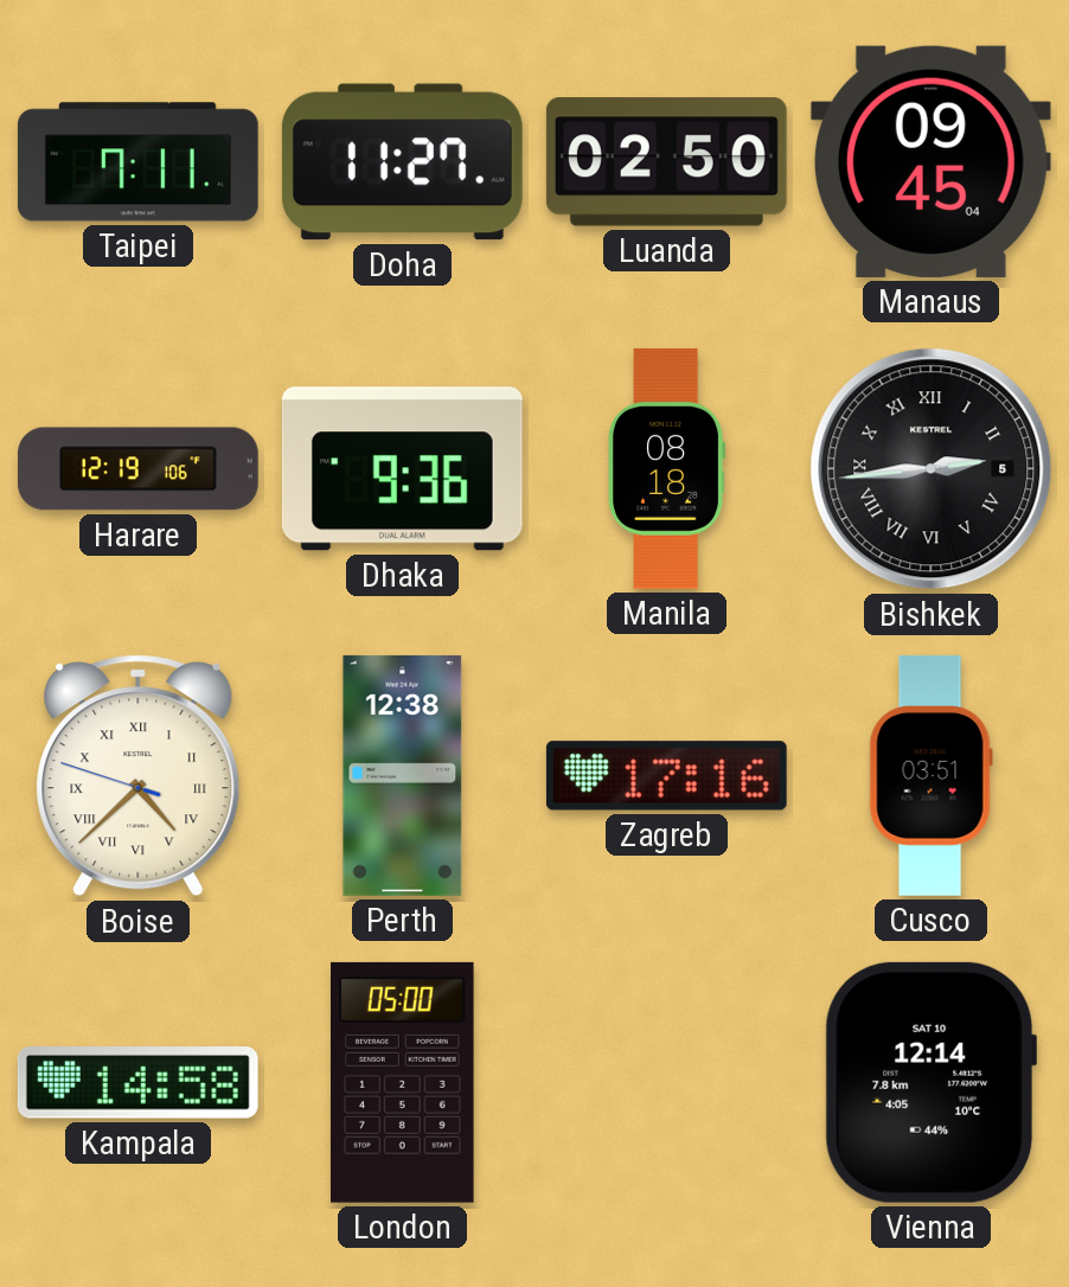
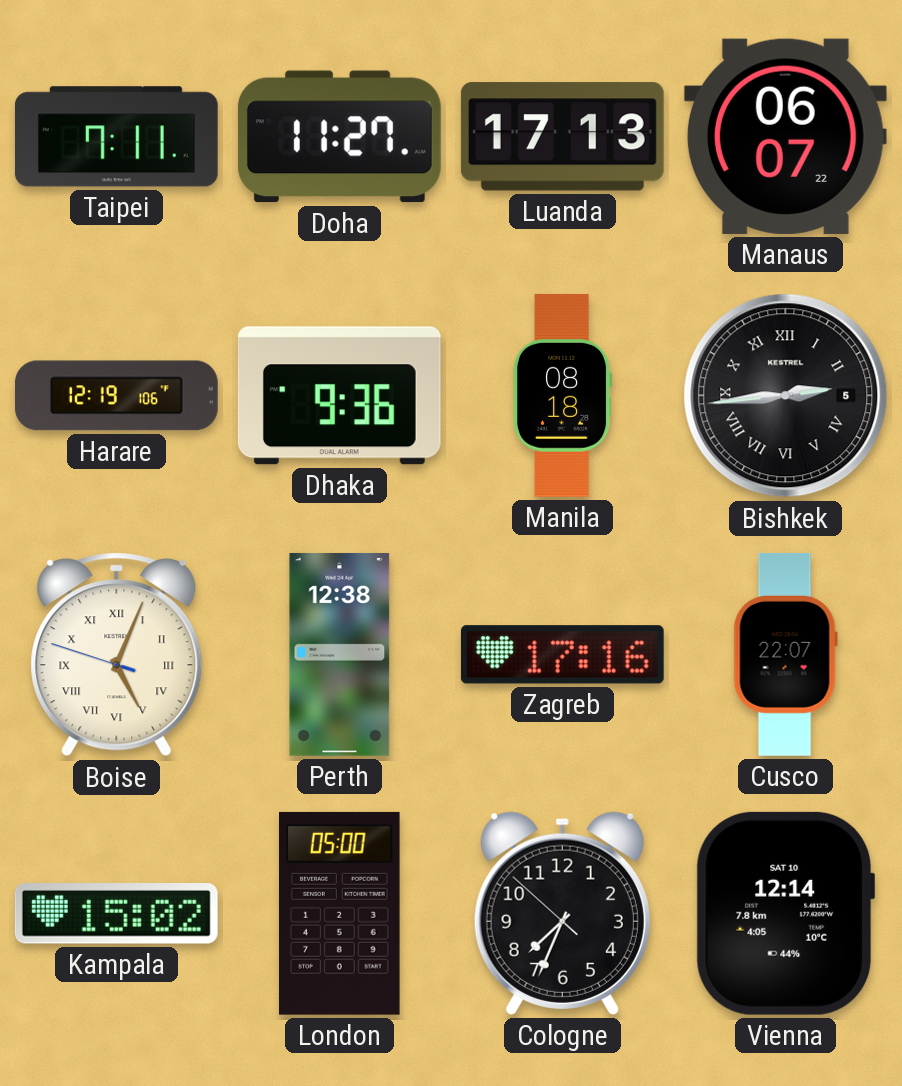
Luanda: 02:50 -> 17:13 (562, 137)
Manaus: 09:45 -> 06:07 (785, 136)
Boise: 4:37 -> 5:03 (117, 655)
Cusco: 03:51 -> 22:07 (785, 654)
Kampala: 14:58 -> 15:02 (116, 914)
Cologne: none -> 7:33 (562, 913)
